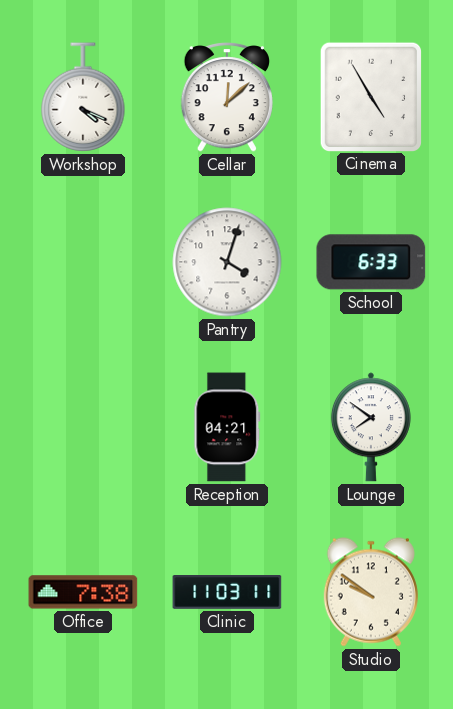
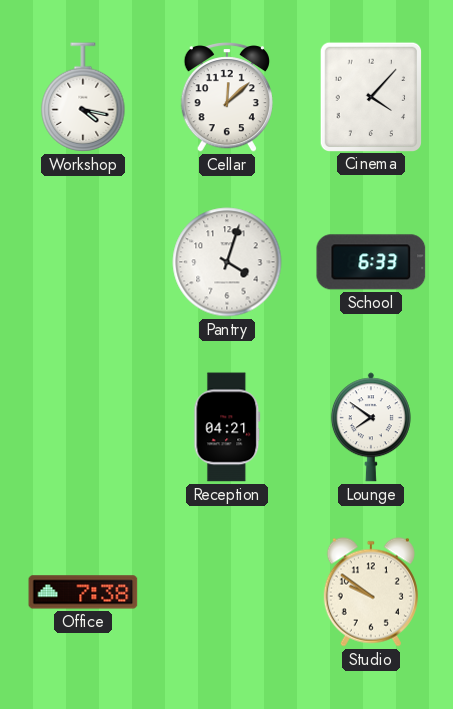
Workshop: 4:19 -> 4:17 (83, 97)
Cinema: 4:55 -> 4:07 (370, 96)
Clinic: 11:03 -> none (227, 593)
